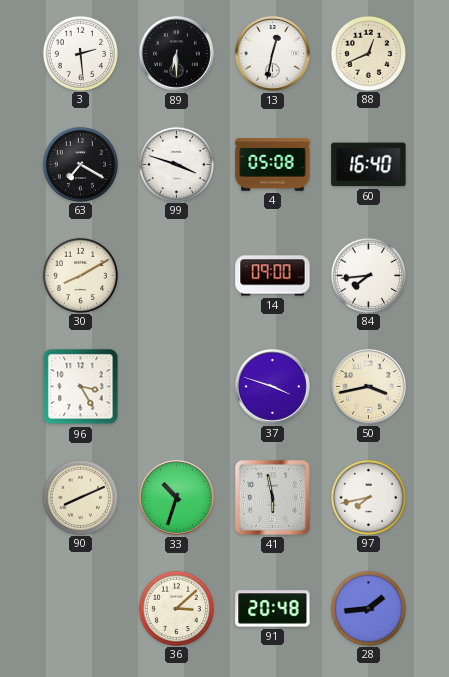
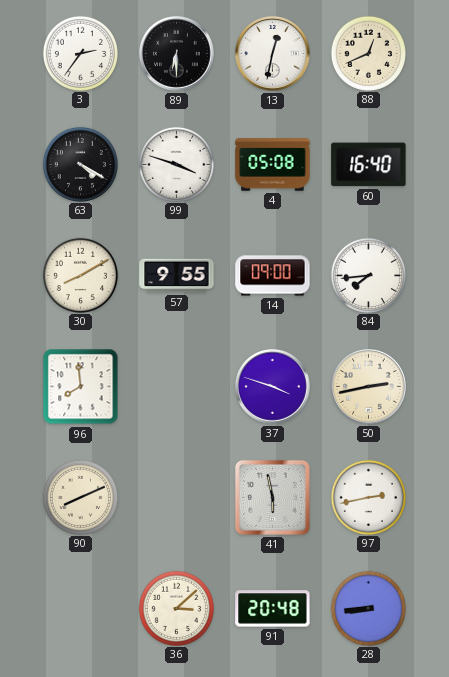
3: 2:29 -> 2:36 (80, 53)
63: 7:20 -> 4:20 (80, 164)
57: none -> 9:55 (177, 276)
96: 3:25 -> 7:59 (81, 387)
50: 3:43 -> 2:43 (369, 387)
33: 10:33 -> none (177, 498)
97: 7:43 -> 2:43 (368, 497)
28: 1:44 -> 8:44 (368, 608)
